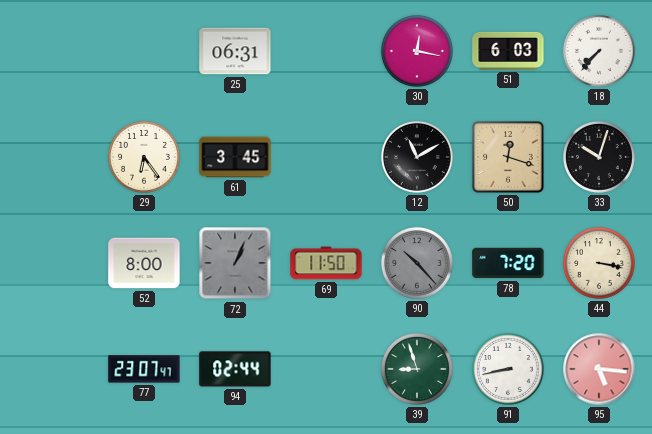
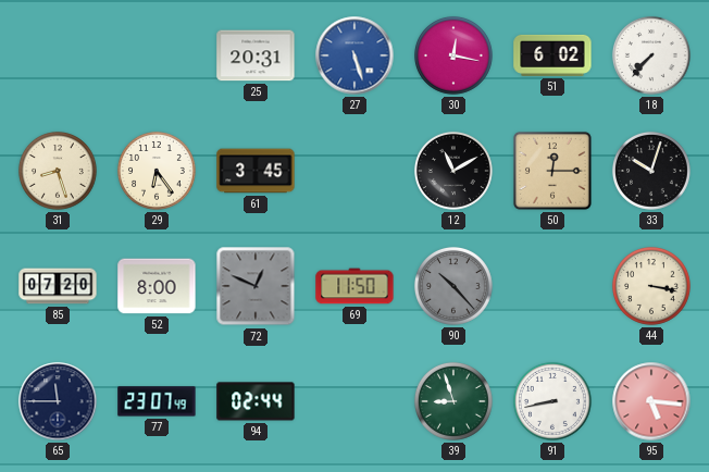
25: 06:31 -> 20:31 (256, 55)
27: none -> 5:27 (354, 55)
51: 6:03 -> 6:02 (552, 55)
31: none -> 8:27 (58, 171)
50: 12:18 -> 12:15 (552, 171)
85: none -> 07:20 (58, 286)
72: 1:04 -> 12:49 (256, 286)
78: 7:20 -> none (508, 263)
65: none -> 11:45 (58, 401)
77: 23:07:47 -> 23:07:49 (157, 401)
